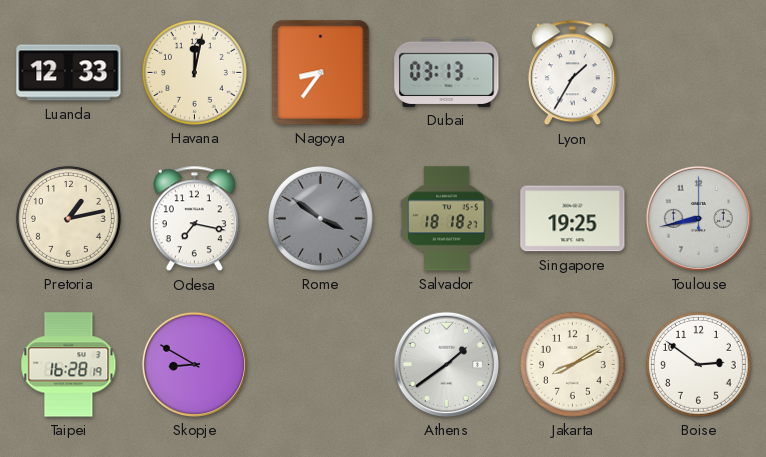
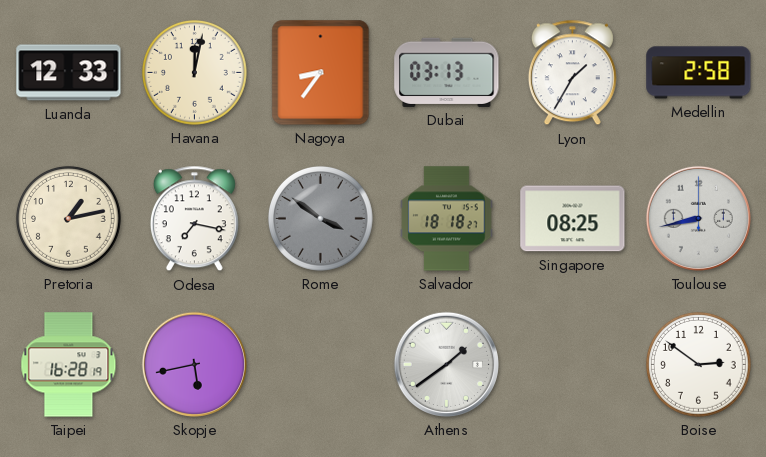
Medellin: none -> 2:58 (699, 73)
Singapore: 19:25 -> 08:25 (573, 219)
Skopje: 8:50 -> 5:43 (194, 364)
Jakarta: 8:10 -> none (572, 364)
